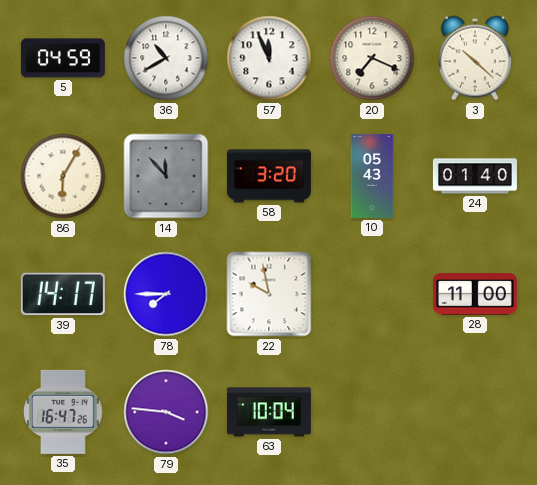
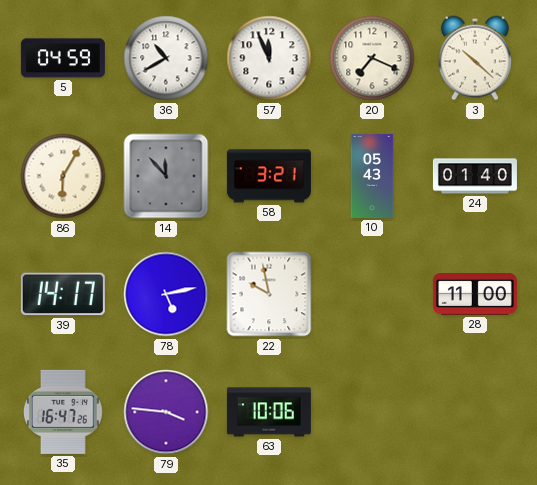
58: 3:20 -> 3:21 (269, 176)
78: 7:45 -> 5:13 (166, 294)
63: 10:04 -> 10:06 (269, 412)
